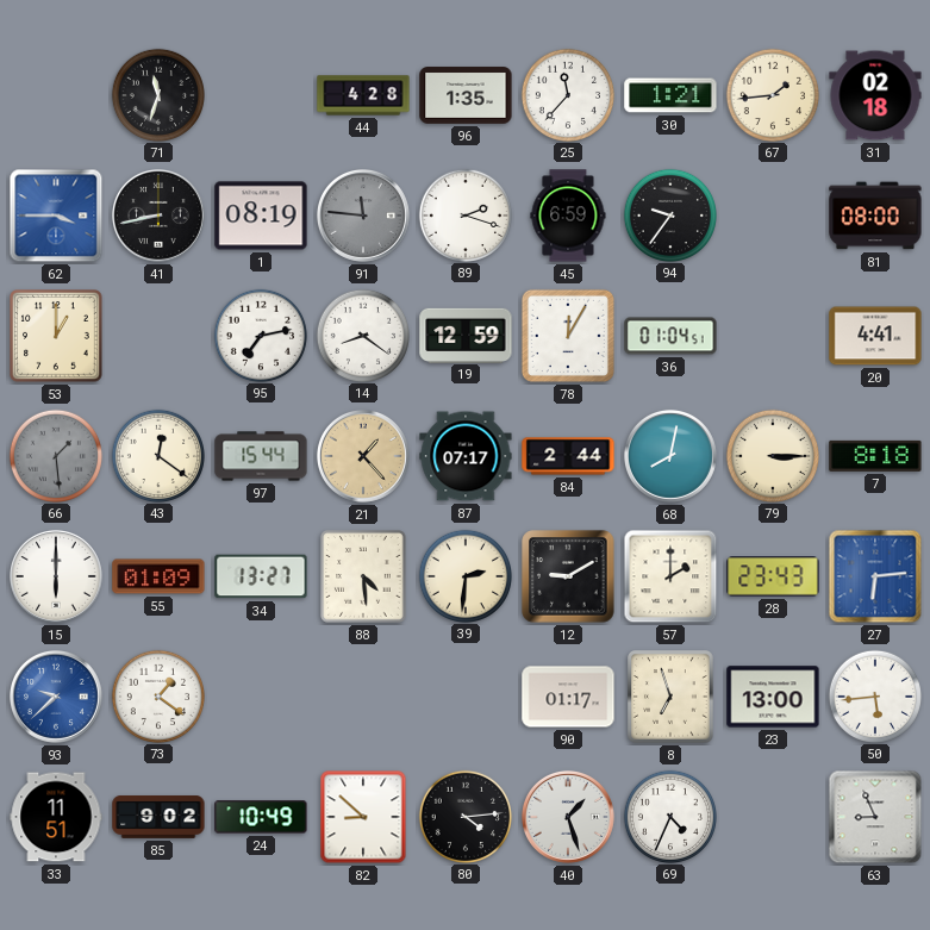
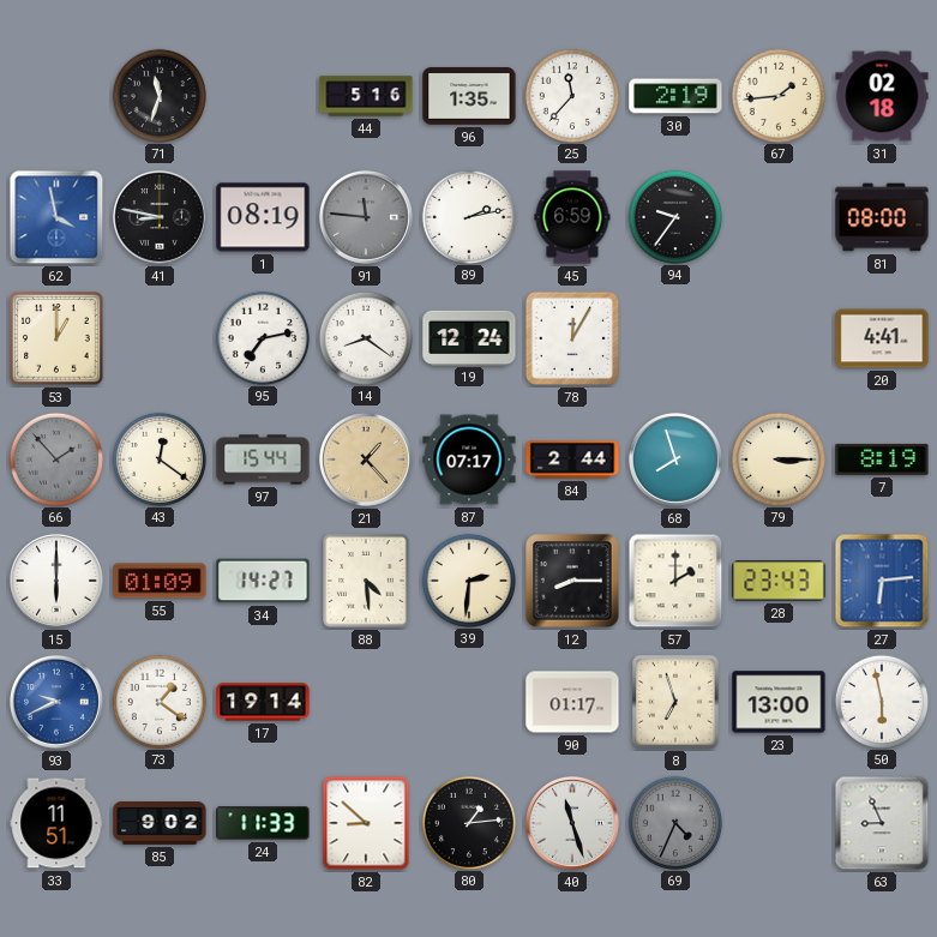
44: 4:28 -> 5:16 (366, 96)
30: 1:21 -> 2:19 (675, 96)
62: 3:45 -> 3:58 (56, 217)
41: 8:43 -> 8:47 (160, 217)
89: 2:18 -> 2:13 (468, 216)
19: 12:59 -> 12:24 (469, 337)
36: 01:04 -> none (670, 336)
66: 1:29 -> 1:53 (55, 458)
68: 8:02 -> 7:57 (675, 460)
7: 8:18 -> 8:19 (882, 460)
34: 13:27 -> 14:27 (263, 581)
12: 9:10 -> 8:15 (572, 581)
93: 9:38 -> 9:41 (56, 702)
17: none -> 19:14 (263, 702)
50: 5:44 -> 5:58 (881, 701)
24: 10:49 -> 11:33 (263, 823)
80: 4:14 -> 1:14 (468, 822)
40: 1:27 -> 11:27 (572, 823)
69 dial: white -> grey (674, 822)
